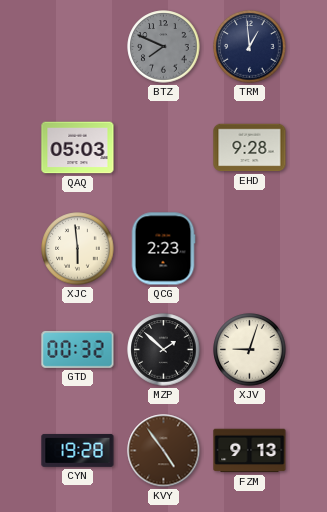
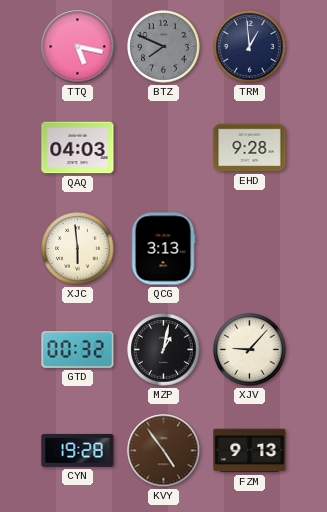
TTQ: none -> 5:17 (78, 47)
QAQ: 05:03 -> 04:03 (78, 148)
QCG: 2:23 -> 3:13 (163, 249)
MZP: 1:52 -> 1:02 (164, 350)
XJV: 9:03 -> 9:07 (250, 350)
